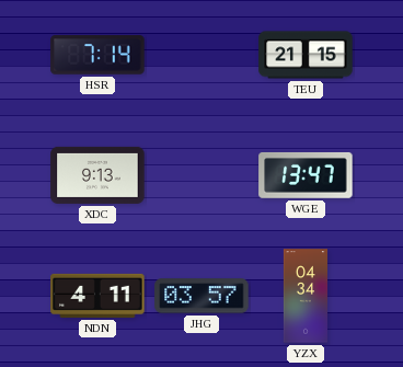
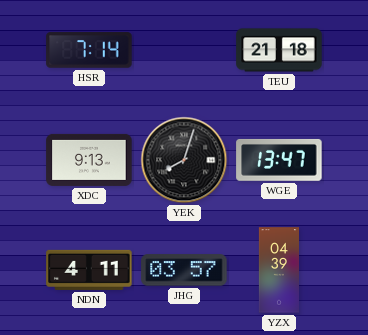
TEU: 21:15 -> 21:18 (279, 50)
YEK: none -> 8:03 (184, 160)
YZX: 04:34 -> 04:39 (278, 270)
